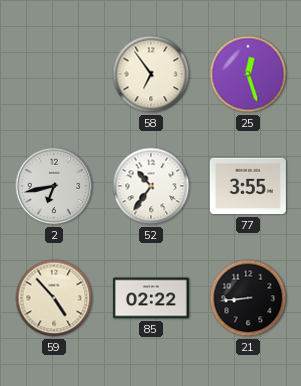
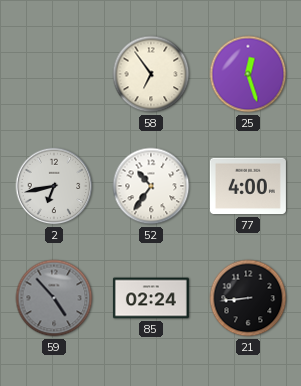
77: 3:55 -> 4:00 (248, 186)
59 dial: cream -> grey (54, 298)
85: 02:22 -> 02:24 (151, 298)
